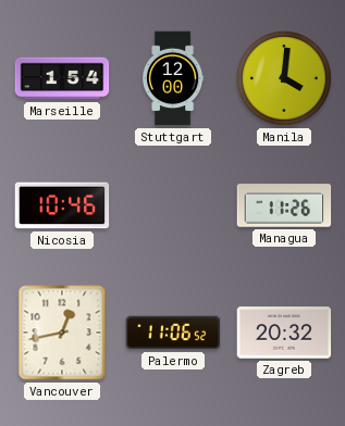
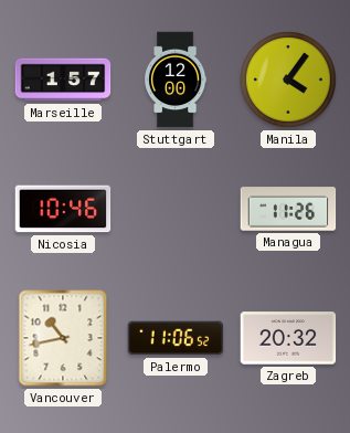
Marseille: 1:54 -> 1:57 (63, 80)
Manila: 4:01 -> 4:06 (288, 80)
Vancouver: 12:43 -> 10:43 (63, 338)
